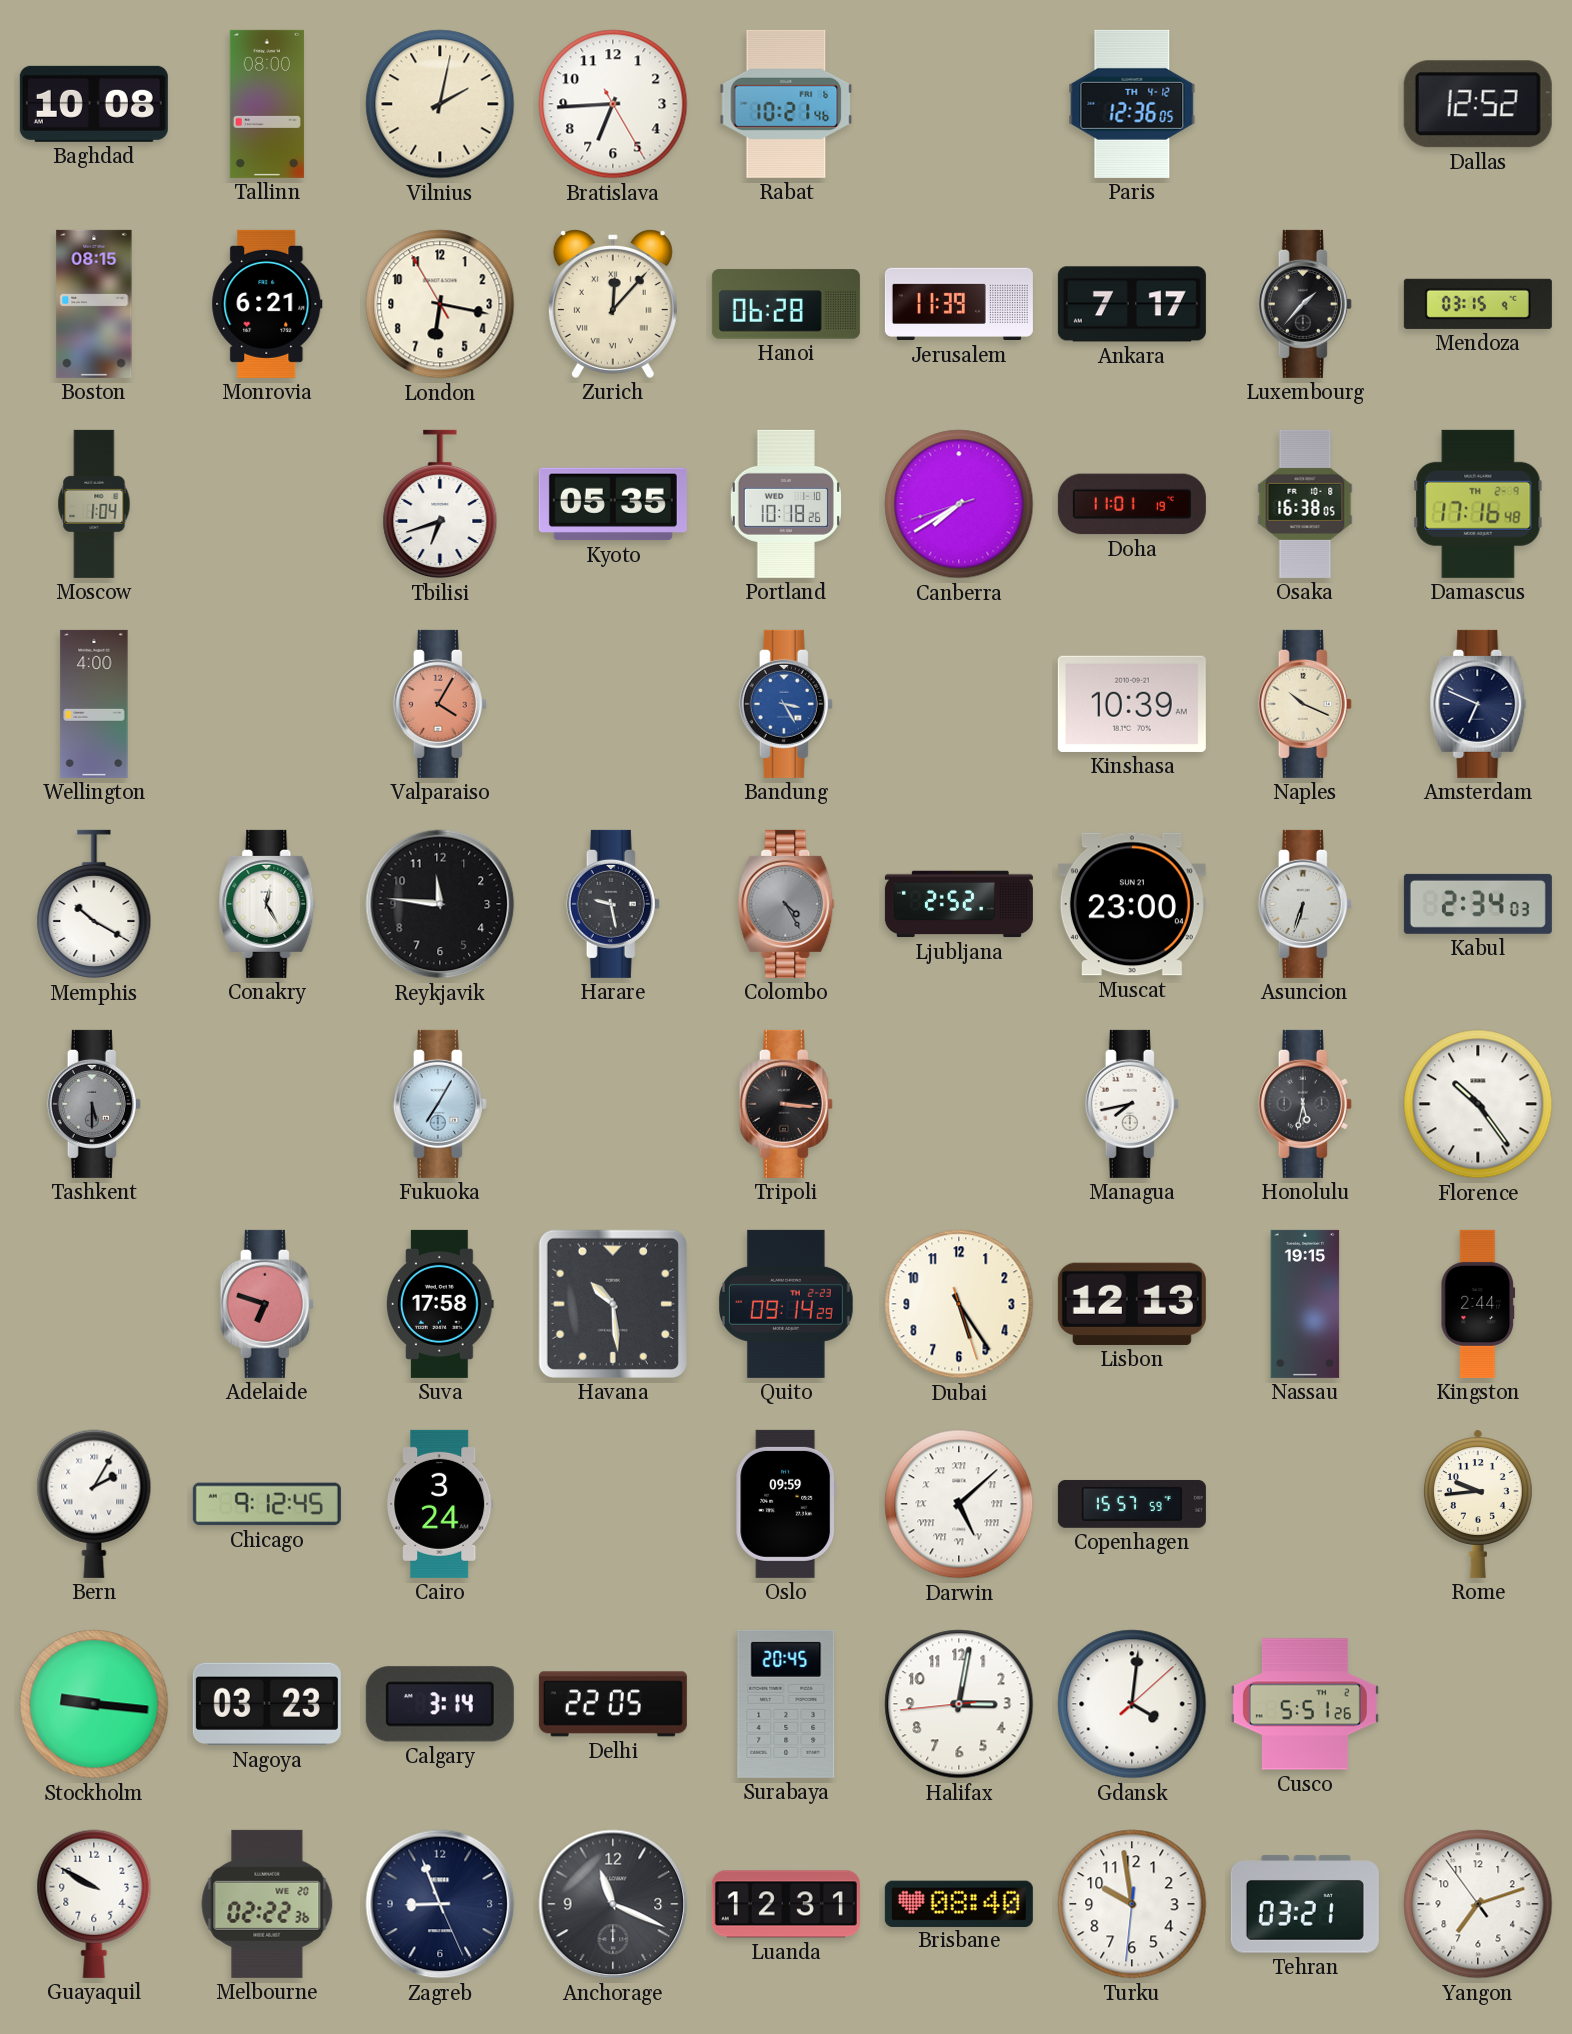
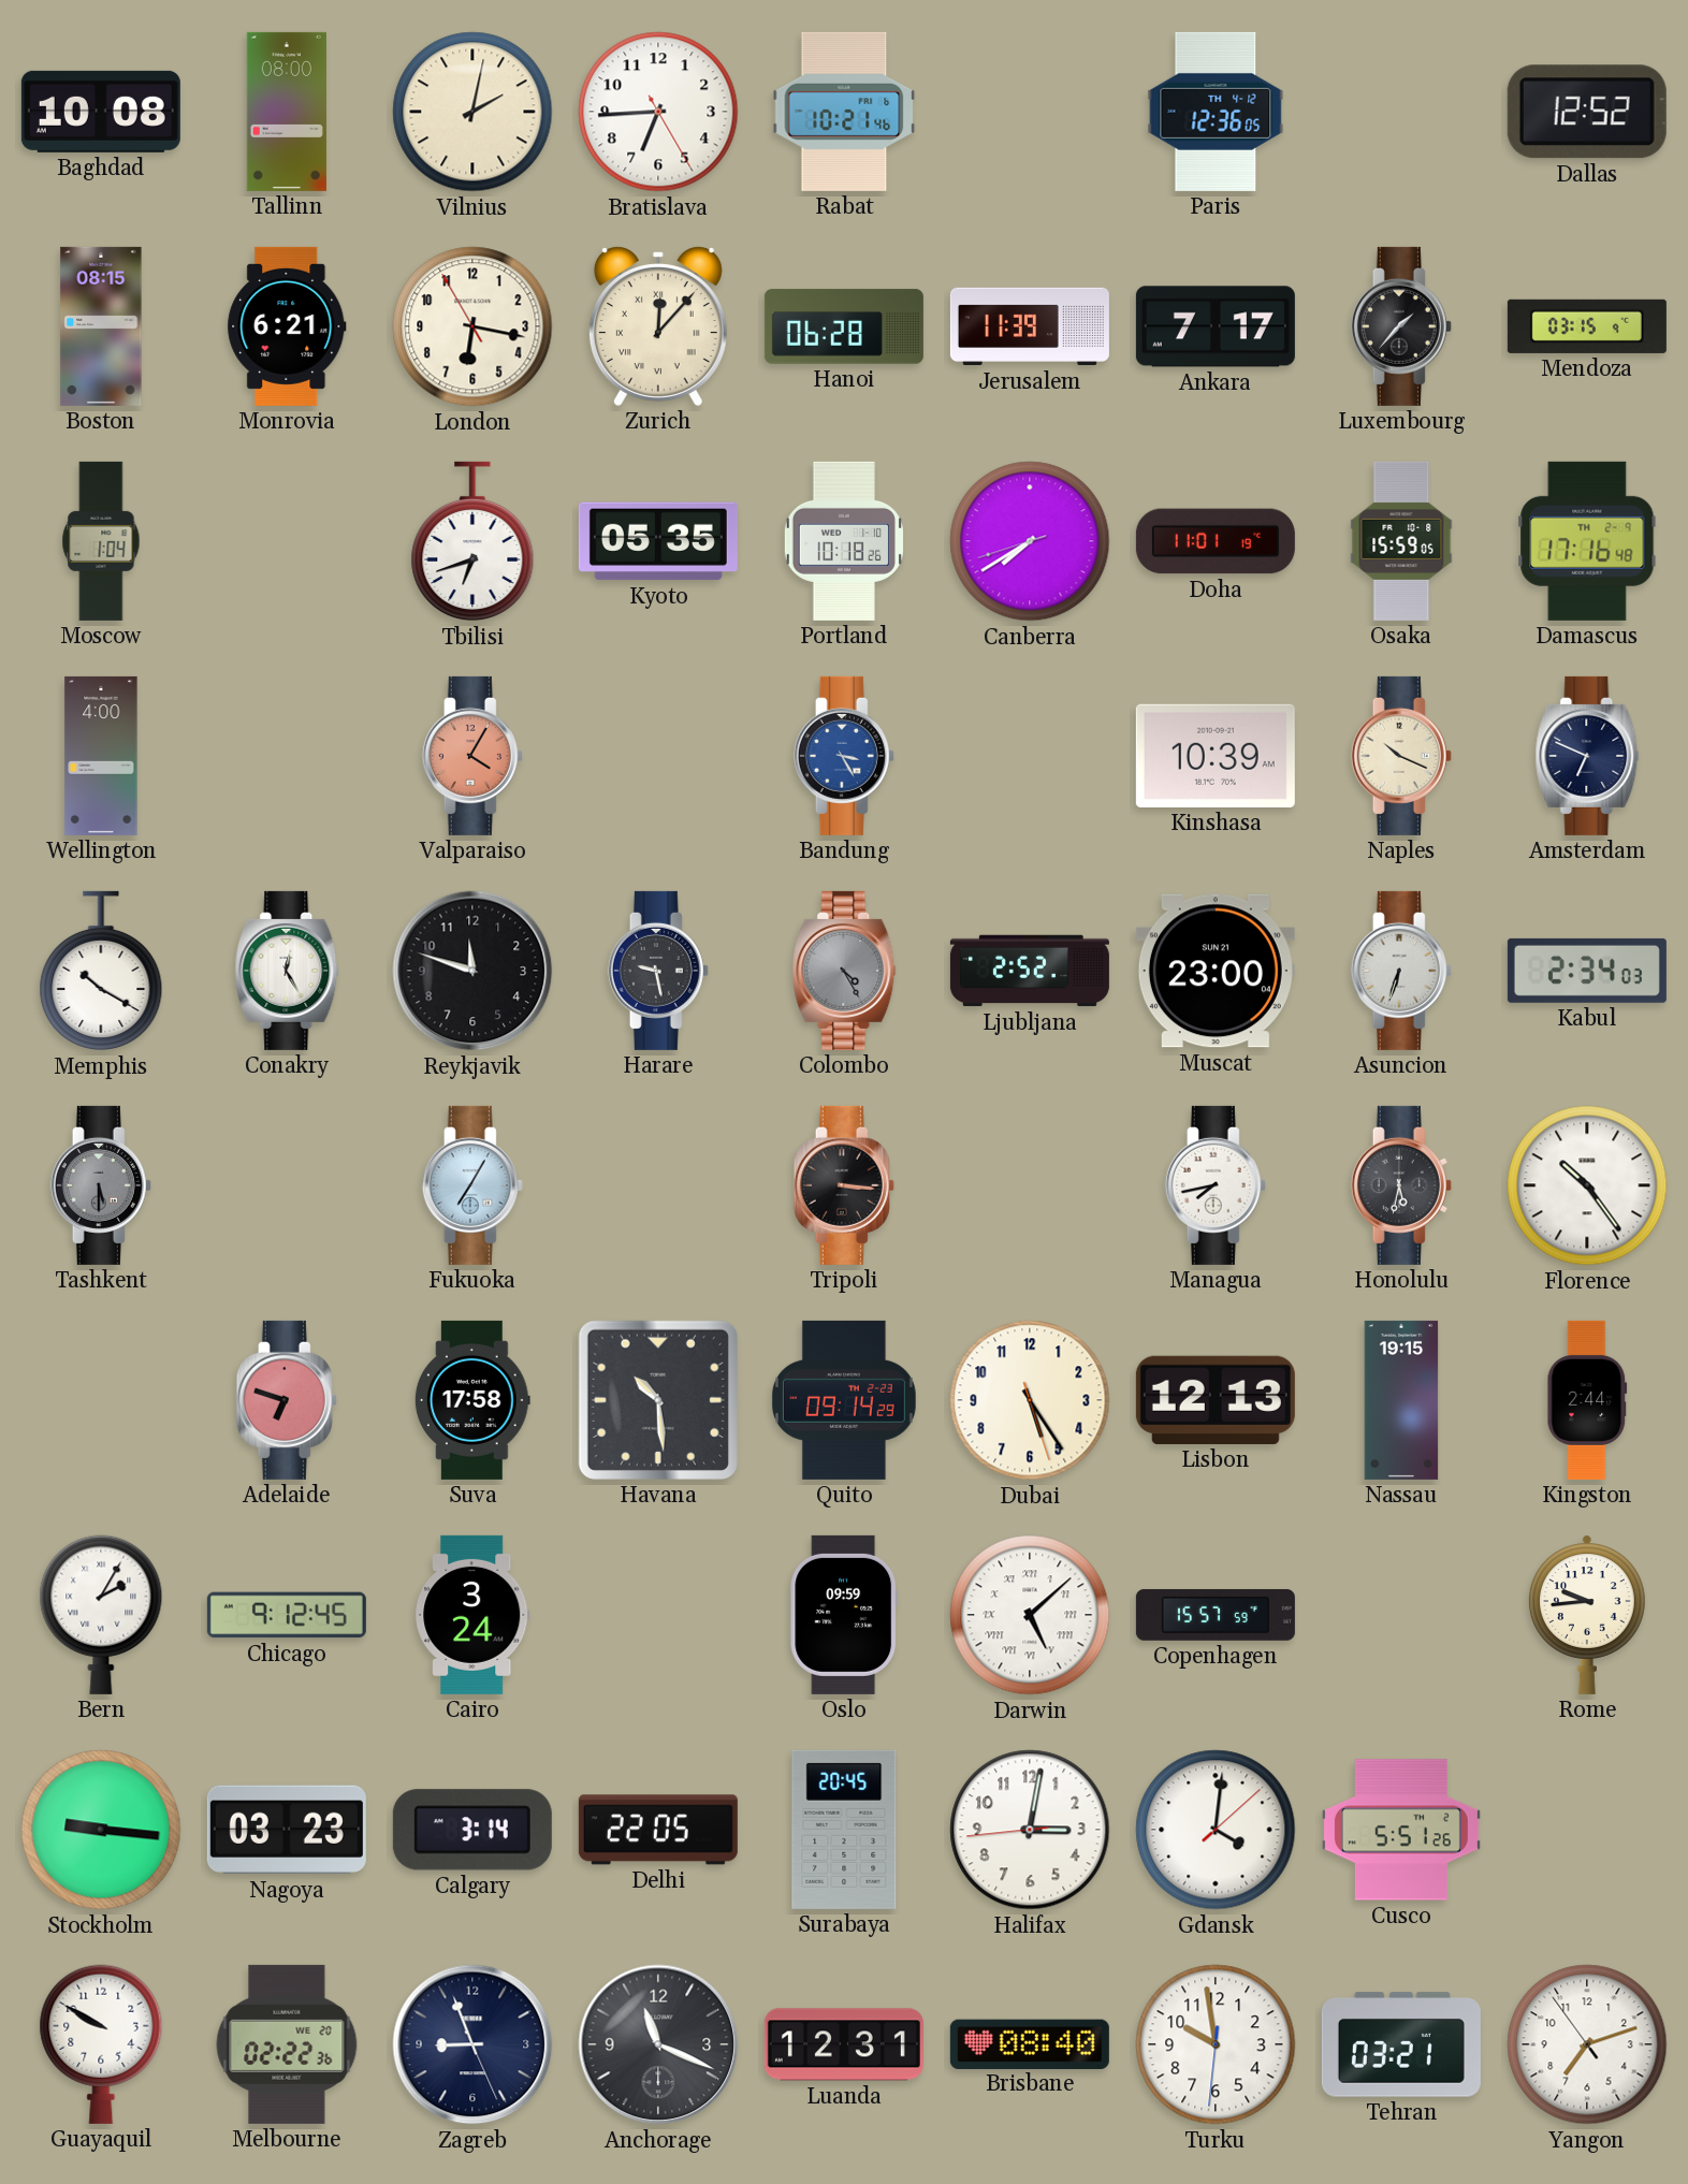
Osaka: 16:38 -> 15:59 (1401, 541)
Reykjavik: 11:46 -> 11:48 (472, 971)
